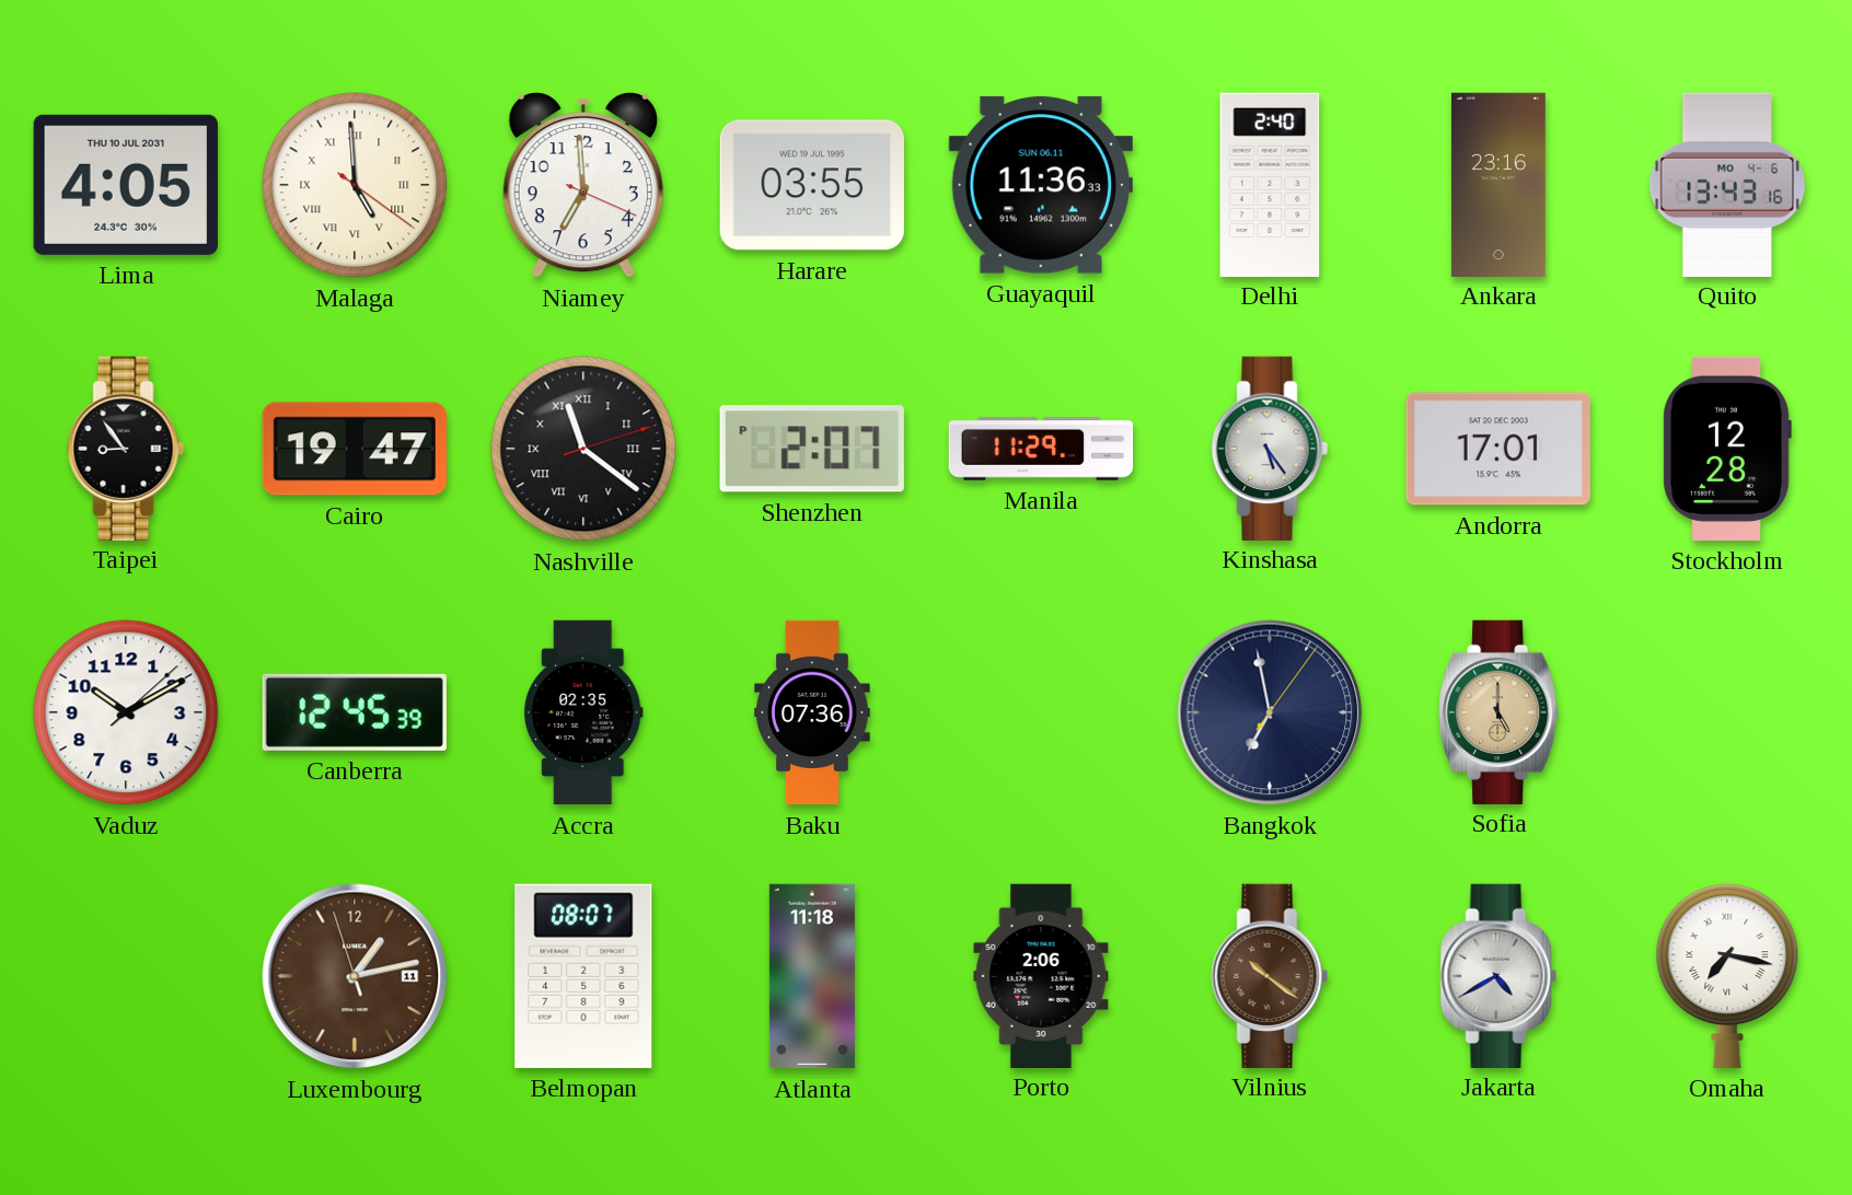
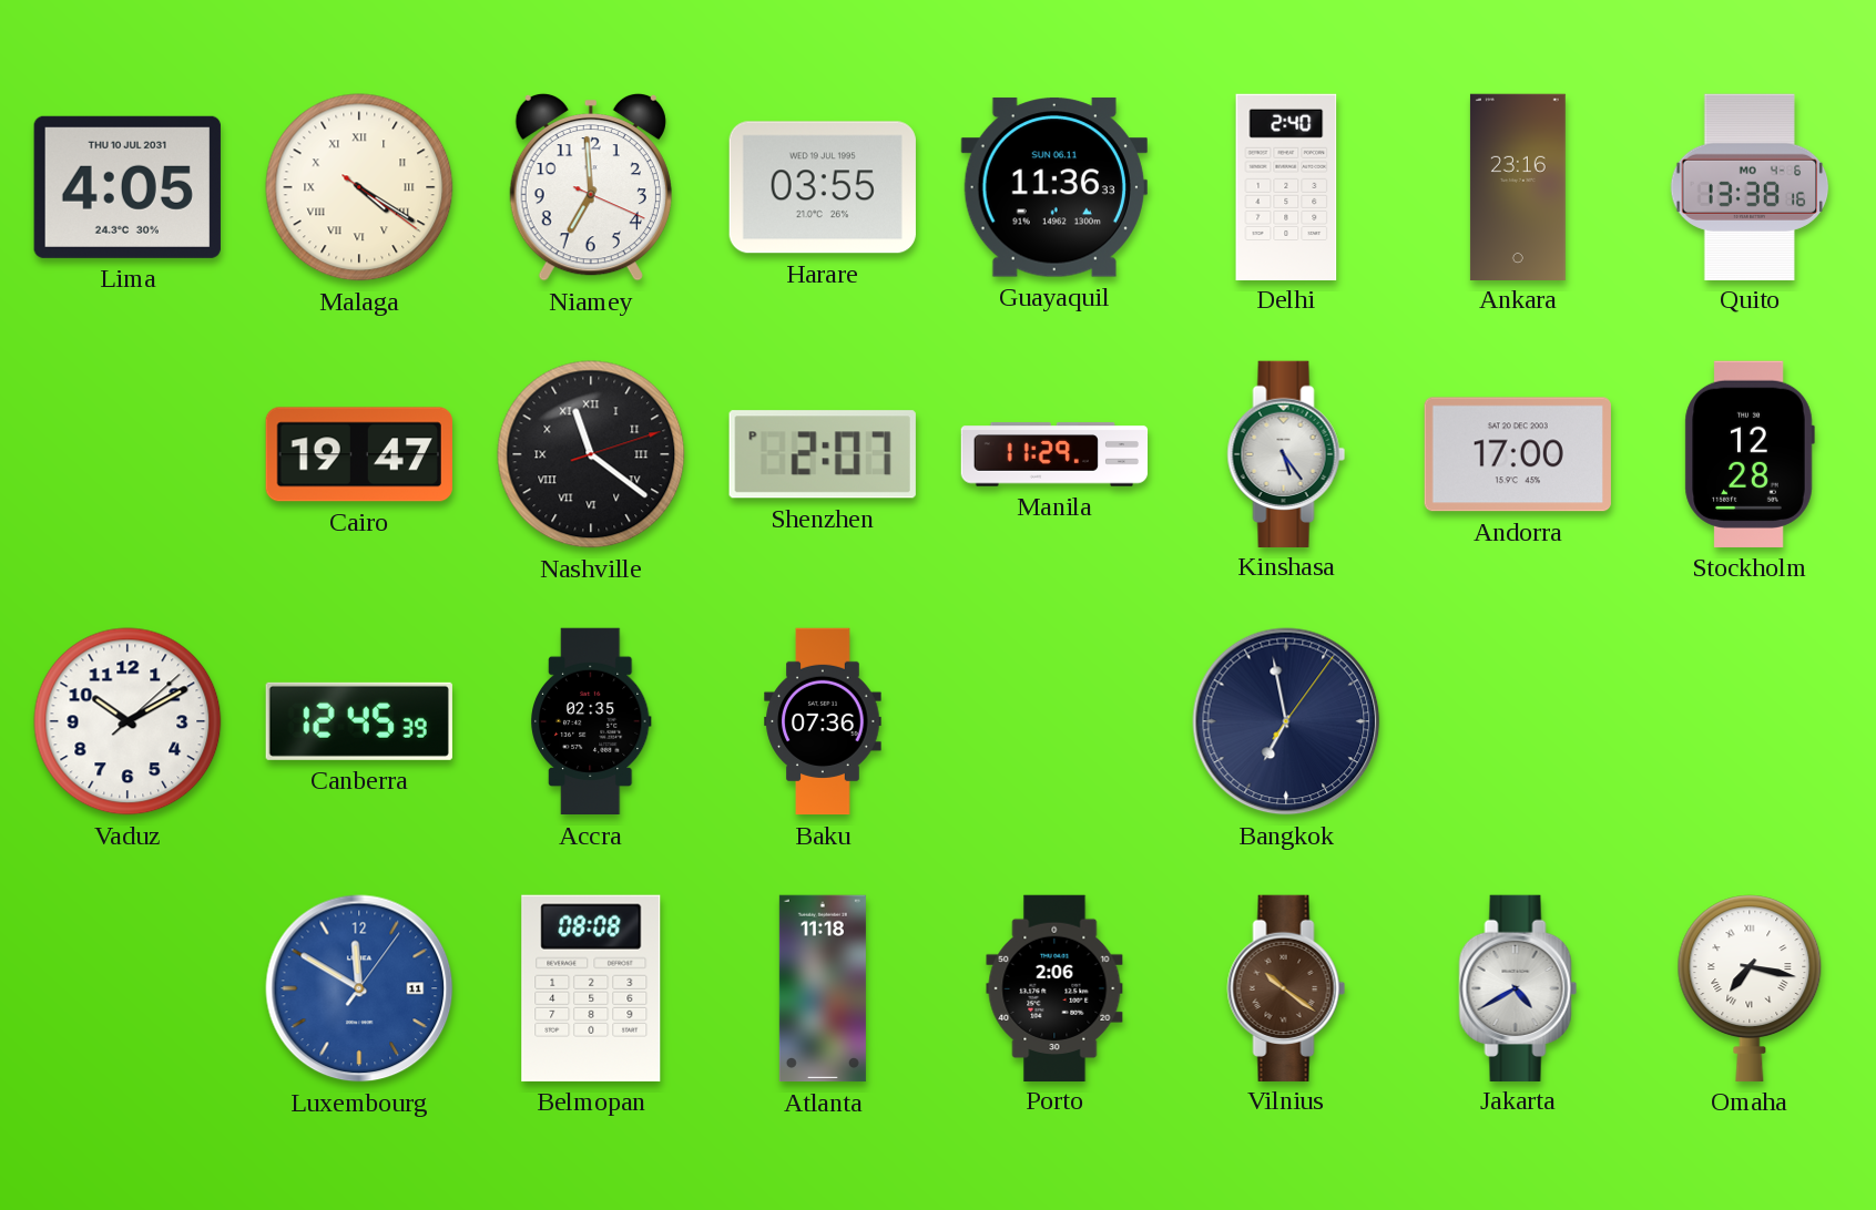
Malaga: 4:59 -> 4:20 (359, 187)
Quito: 13:43 -> 13:38 (1750, 186)
Taipei: 8:54 -> none (126, 448)
Andorra: 17:01 -> 17:00 (1518, 454)
Sofia: 5:00 -> none (1500, 711)
Luxembourg: 1:12 -> 11:50 (359, 988)
Luxembourg dial: brown -> blue (359, 988)
Belmopan: 08:07 -> 08:08 (591, 988)
